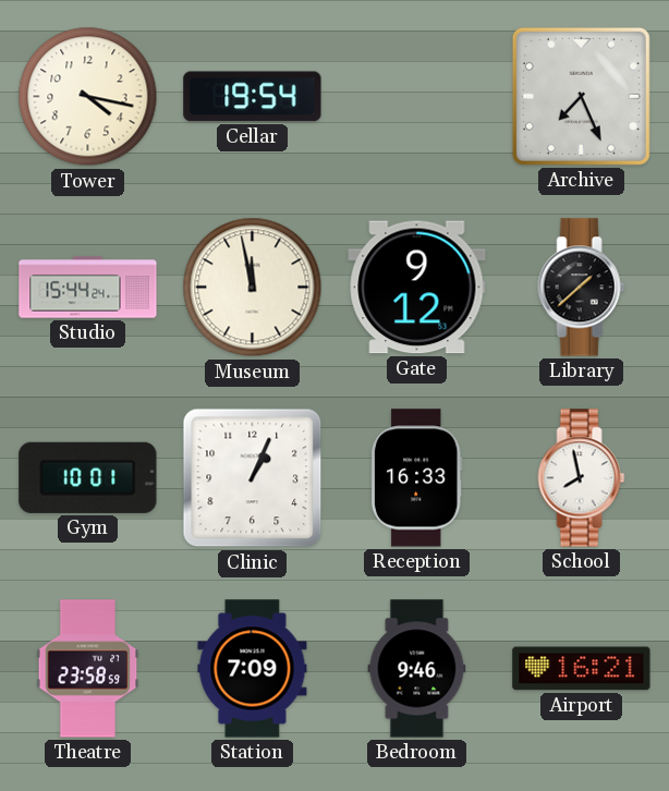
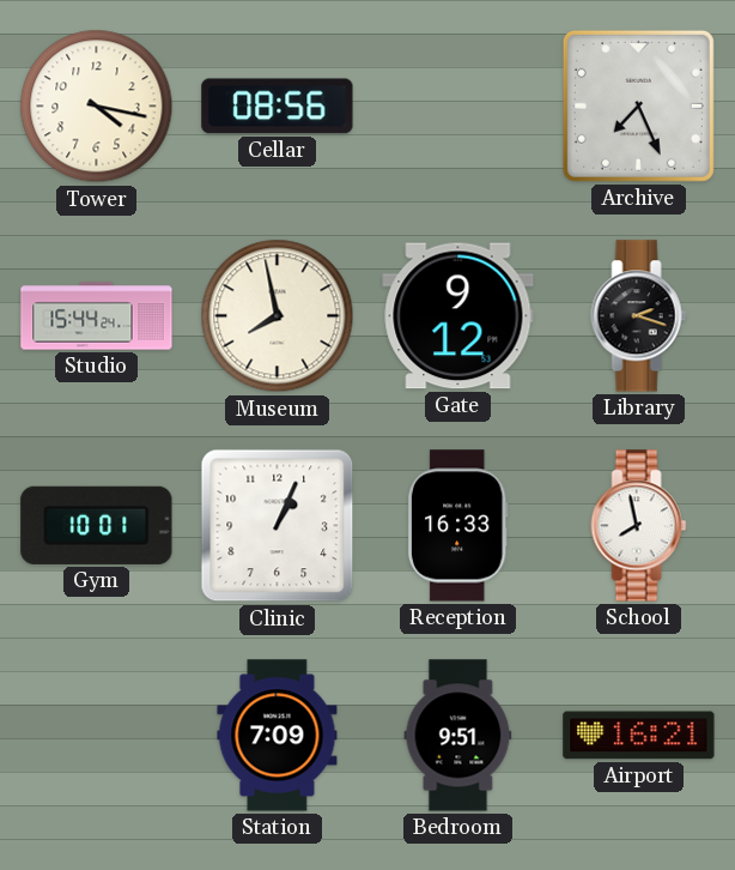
Cellar: 19:54 -> 08:56 (278, 107)
Museum: 11:58 -> 7:58 (278, 316)
Library: 1:38 -> 2:18 (639, 316)
Theatre: 23:58 -> none (88, 669)
Bedroom: 9:46 -> 9:51 (458, 736)
